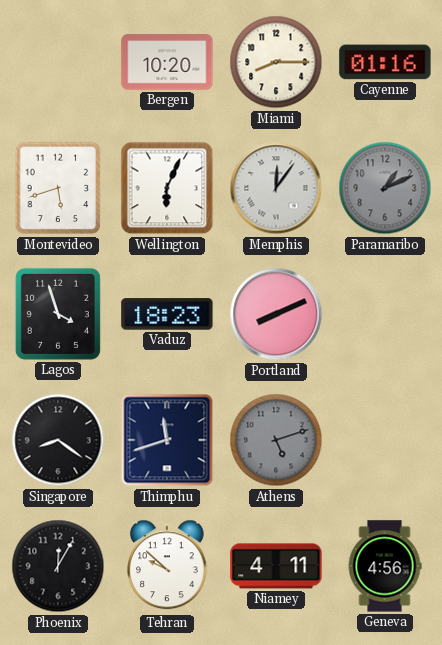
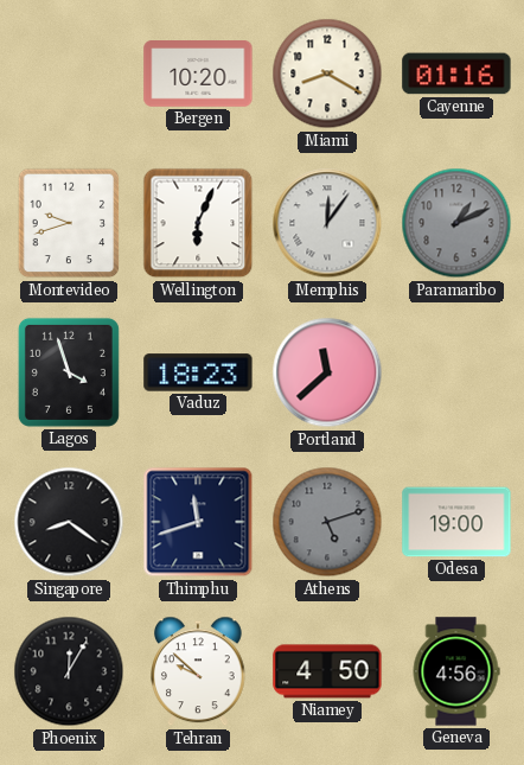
Miami: 8:15 -> 8:20 (327, 74)
Montevideo: 5:42 -> 9:42 (69, 223)
Portland: 8:11 -> 11:38 (327, 372)
Odesa: none -> 19:00 (456, 522)
Niamey: 4:11 -> 4:50 (327, 671)
